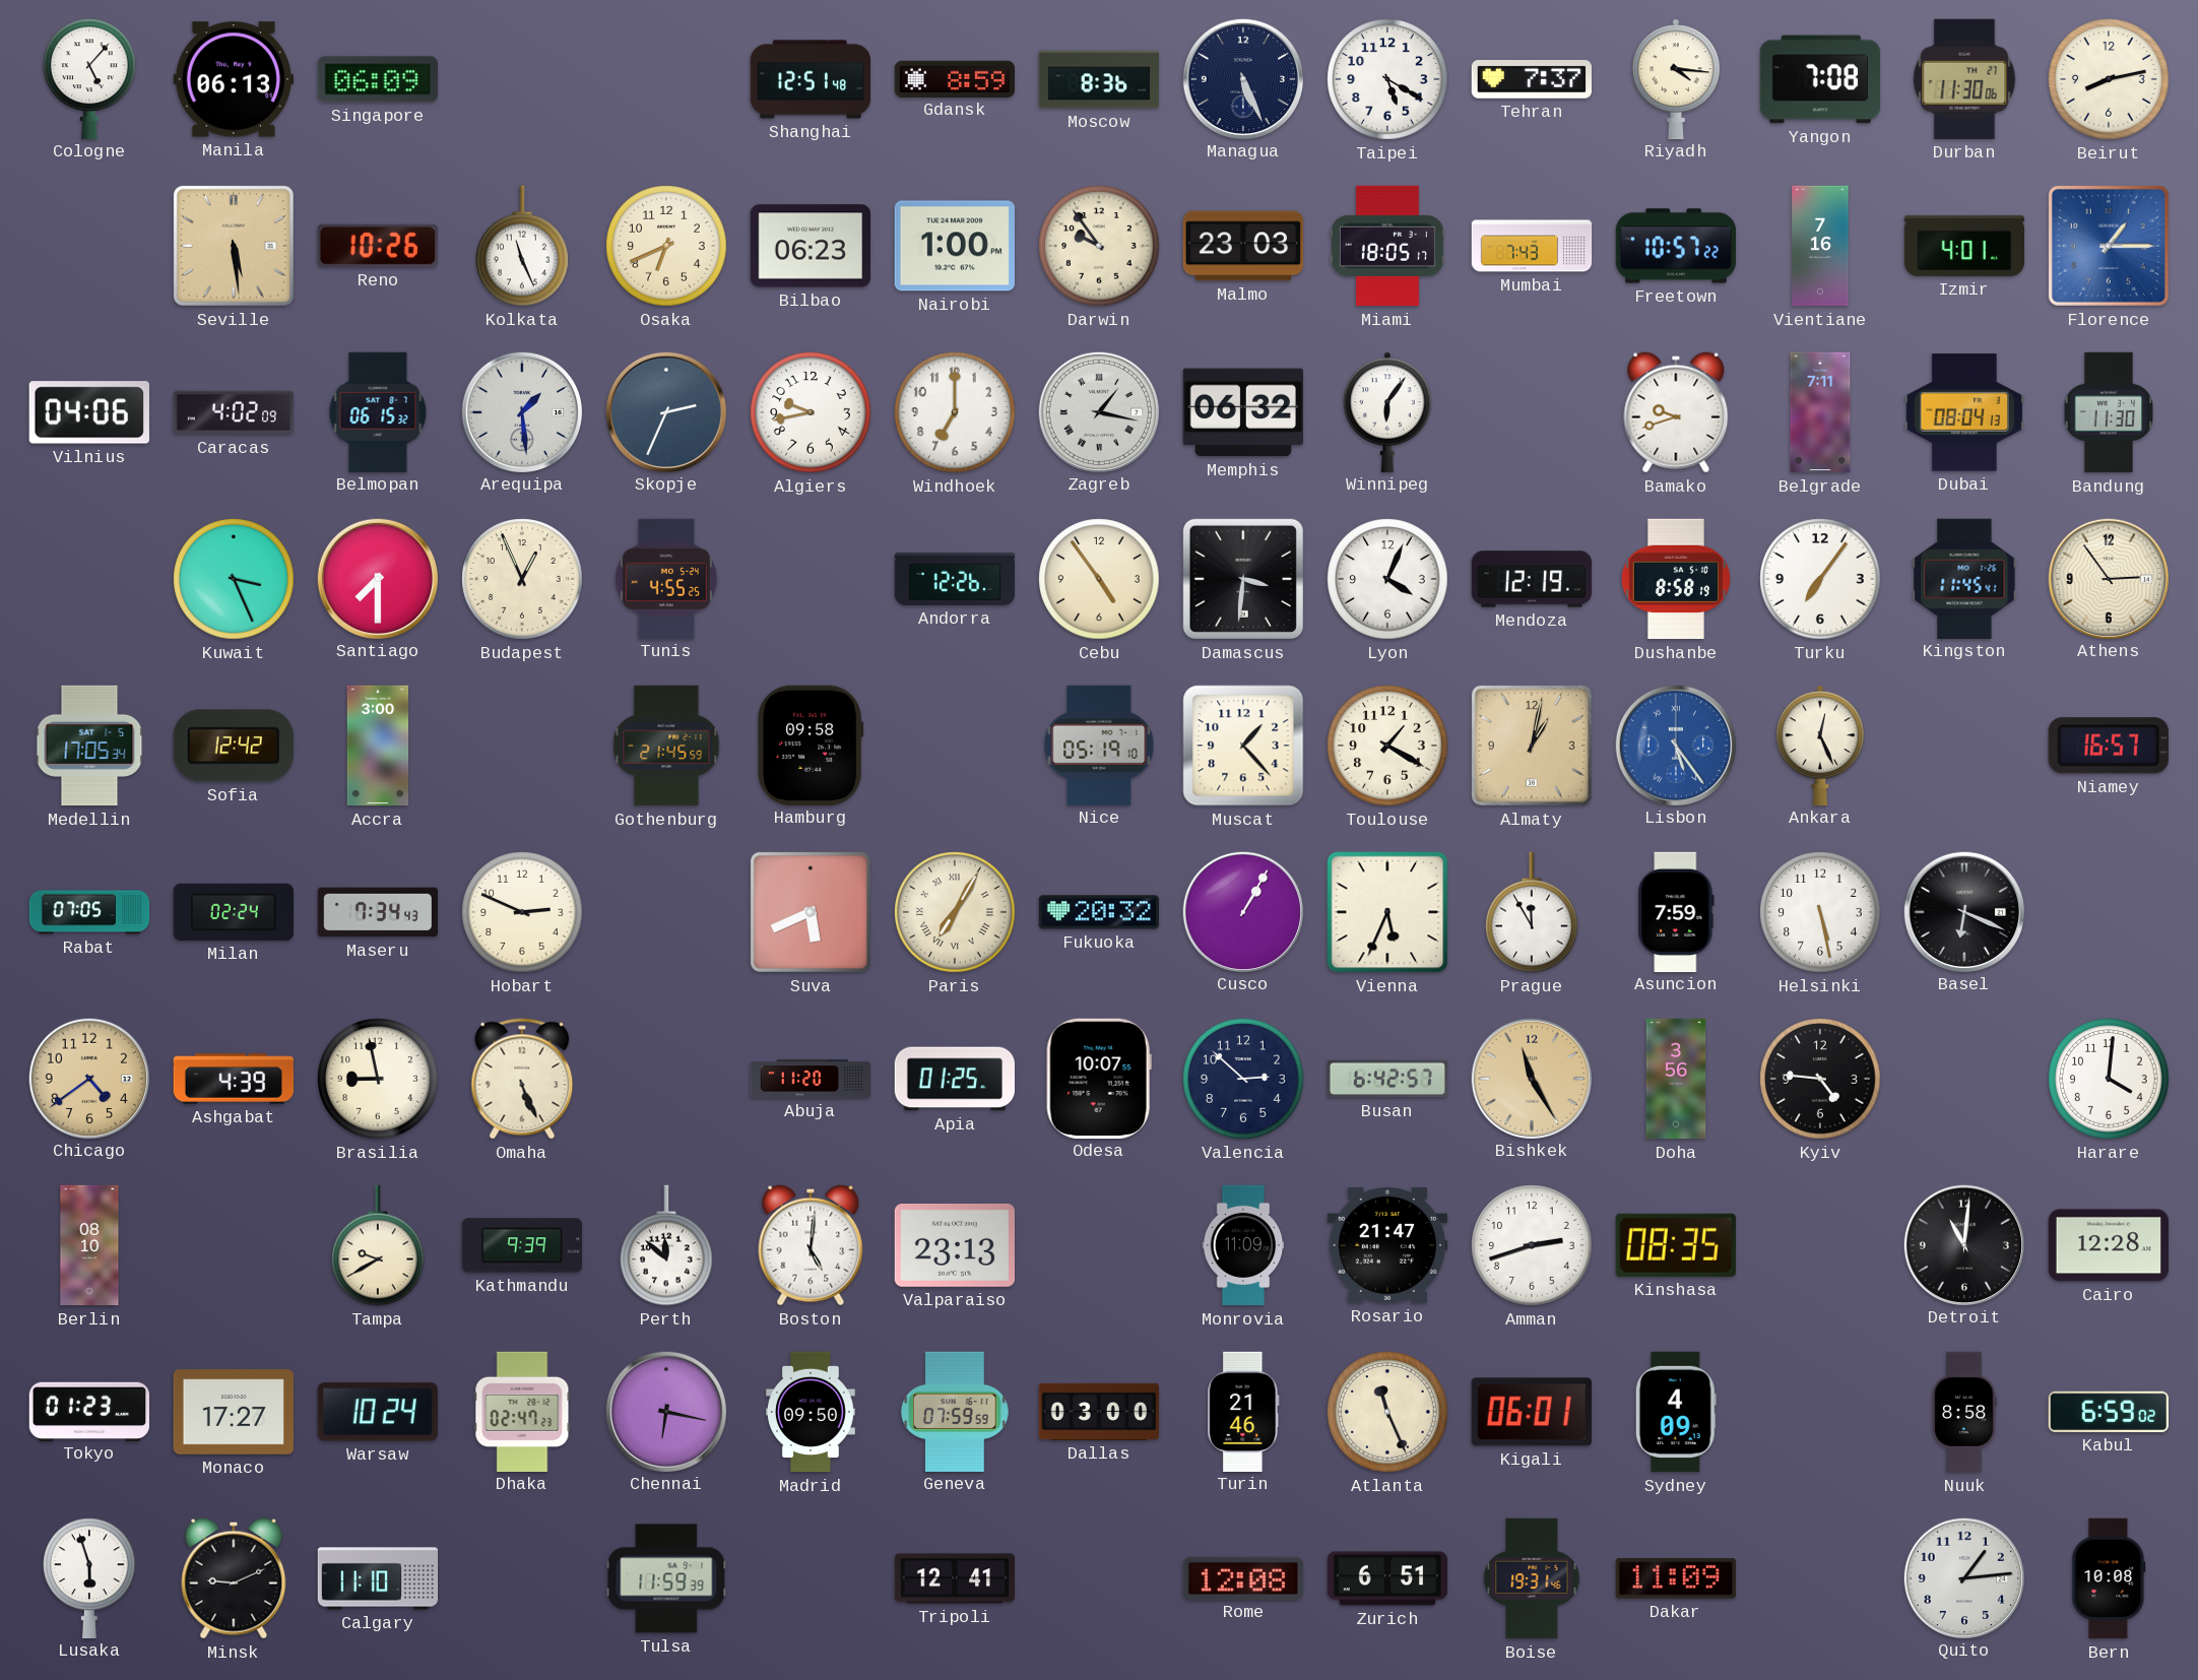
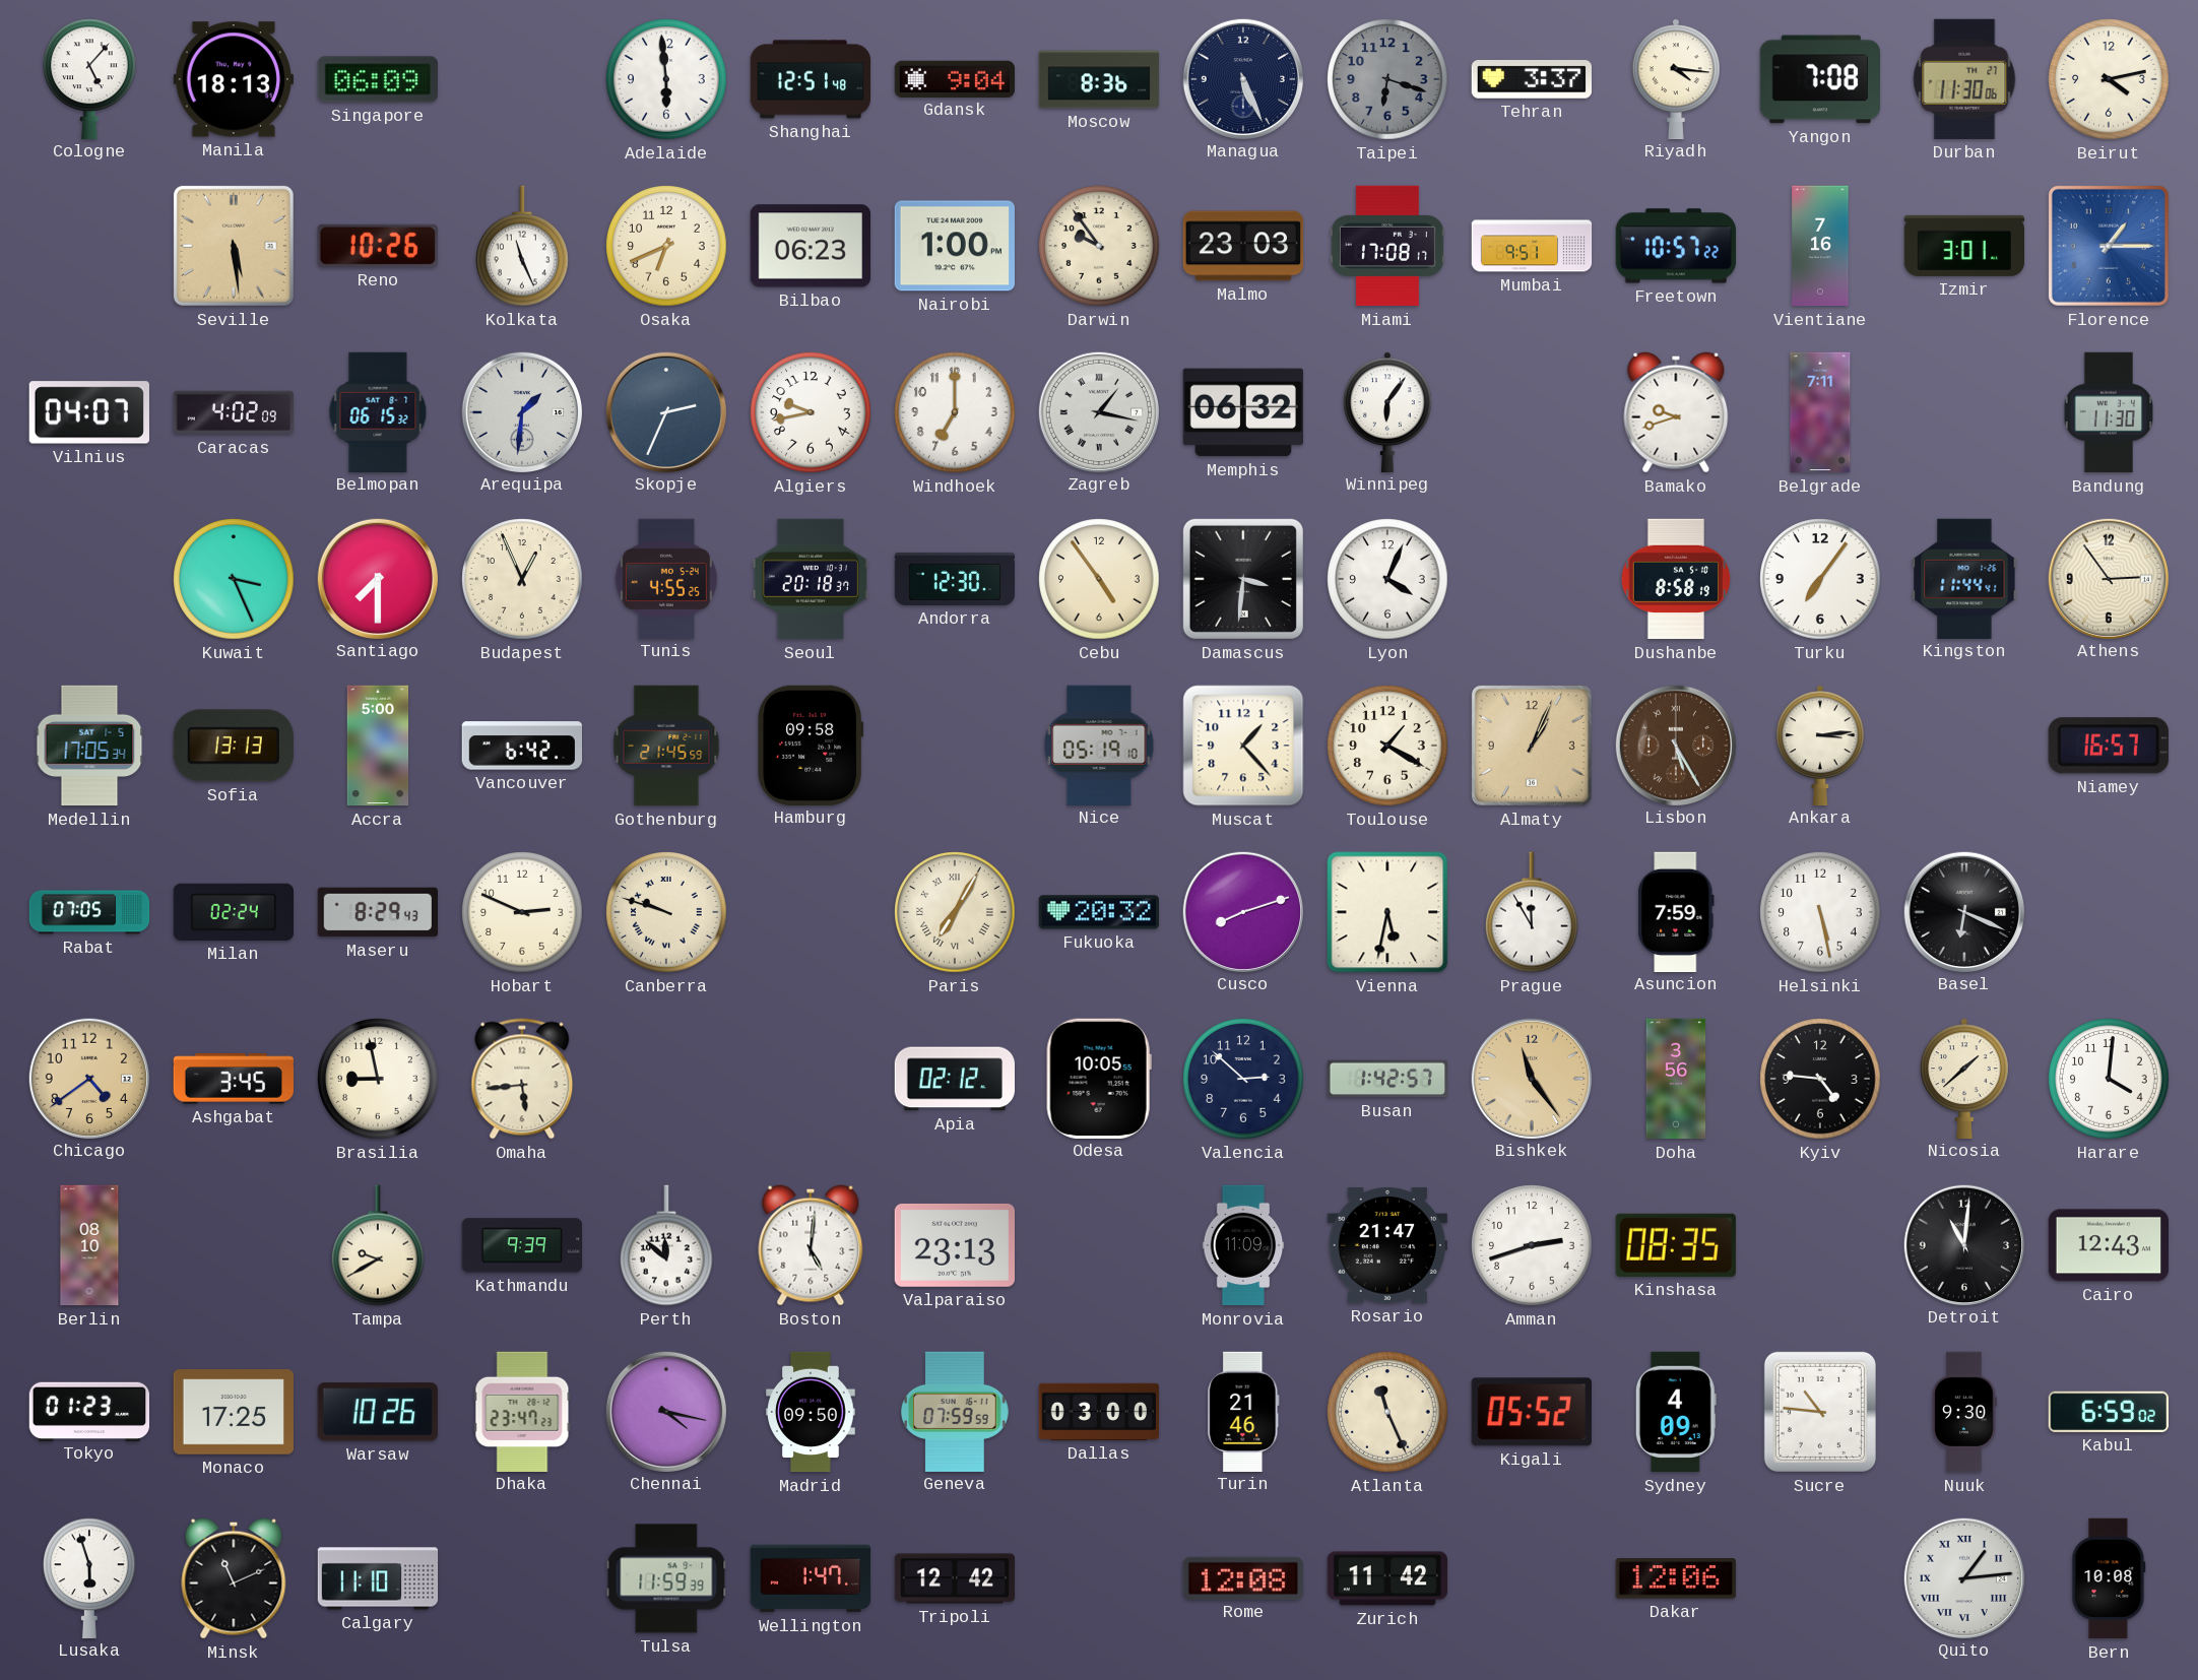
Manila: 06:13 -> 18:13 (234, 79)
Adelaide: none -> 5:59 (666, 79)
Gdansk: 8:59 -> 9:04 (955, 78)
Taipei: 5:20 -> 6:18 (1387, 79)
Taipei dial: white -> grey (1387, 79)
Tehran: 7:37 -> 3:37 (1531, 80)
Beirut: 8:13 -> 4:13 (2109, 79)
Miami: 18:05 -> 17:08 (1387, 246)
Mumbai: 7:43 -> 9:51 (1532, 246)
Izmir: 4:01 -> 3:01 (1963, 246)
Vilnius: 04:06 -> 04:07 (89, 412)
Arequipa: 1:29 -> 1:31 (521, 411)
Dubai: 08:04 -> none (1963, 412)
Seoul: none -> 20:18 (811, 579)
Andorra: 12:26 -> 12:30 (955, 579)
Mendoza: 12:19 -> none (1532, 579)
Kingston: 11:45 -> 11:44 (1964, 578)
Sofia: 12:42 -> 13:13 (234, 746)
Accra: 3:00 -> 5:00 (378, 746)
Vancouver: none -> 6:42 (521, 746)
Almaty: 1:02 -> 1:04 (1532, 746)
Lisbon: 5:24 -> 5:25 (1675, 745)
Lisbon dial: blue -> brown (1675, 745)
Ankara: 12:26 -> 3:14 (1821, 745)
Maseru: 7:34 -> 8:29 (378, 912)
Canberra: none -> 9:48 (666, 912)
Suva: 5:41 -> none (811, 912)
Cusco: 1:05 -> 8:12 (1242, 911)
Vienna: 5:34 -> 5:32 (1387, 912)
Ashgabat: 4:39 -> 3:45 (233, 1079)
Omaha: 5:26 -> 5:44 (522, 1079)
Abuja: 11:20 -> none (811, 1079)
Apia: 01:25 -> 02:12 (954, 1079)
Odesa: 10:07 -> 10:05 (1099, 1078)
Busan: 6:42 -> 1:42 (1387, 1079)
Bishkek: 11:25 -> 11:24 (1531, 1078)
Nicosia: none -> 1:38 (1965, 1078)
Cairo: 12:28 -> 12:43 (2108, 1245)
Monaco: 17:27 -> 17:25 (233, 1412)
Warsaw: 10:24 -> 10:26 (378, 1412)
Dhaka: 02:47 -> 23:47 (522, 1411)
Chennai: 6:17 -> 4:17 (665, 1411)
Kigali: 06:01 -> 05:52 (1532, 1412)
Sucre: none -> 10:46 (1820, 1412)
Nuuk: 8:58 -> 9:30 (1964, 1412)
Minsk: 9:11 -> 11:11 (234, 1578)
Wellington: none -> 1:47 (811, 1578)
Tripoli: 12:41 -> 12:42 (955, 1578)
Zurich: 6:51 -> 11:42 (1386, 1578)
Boise: 19:31 -> none (1532, 1578)
Dakar: 11:09 -> 12:06 (1676, 1578)
Quito numerals: Arabic -> Roman (1963, 1577)
